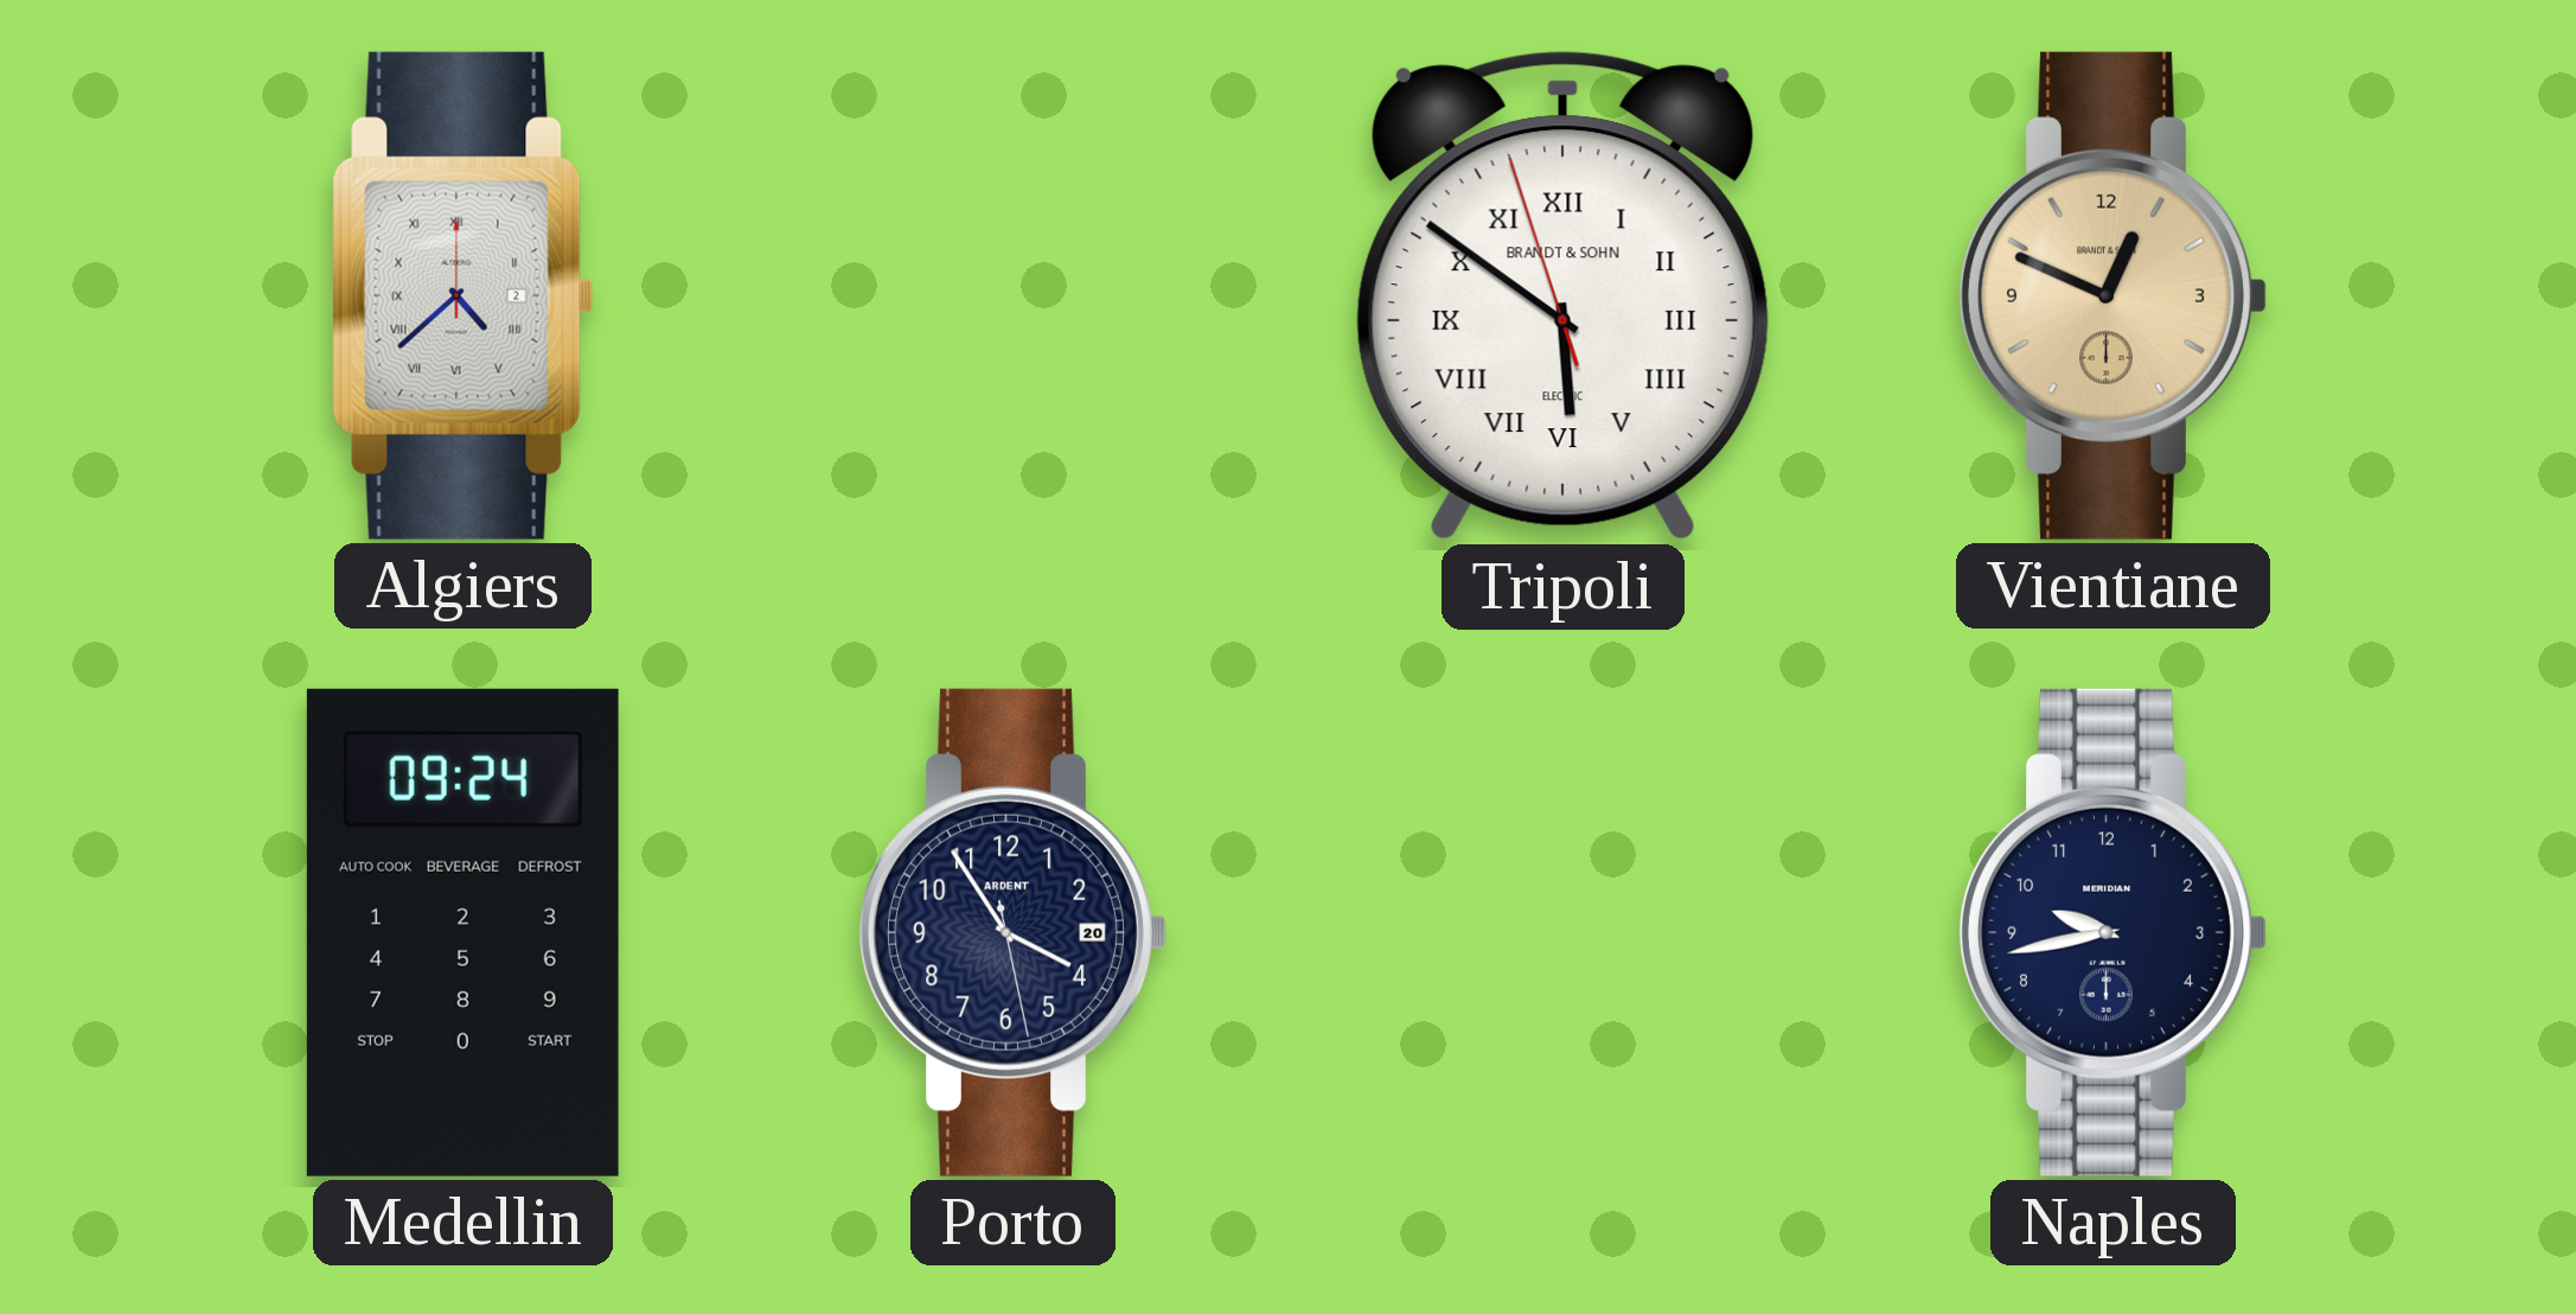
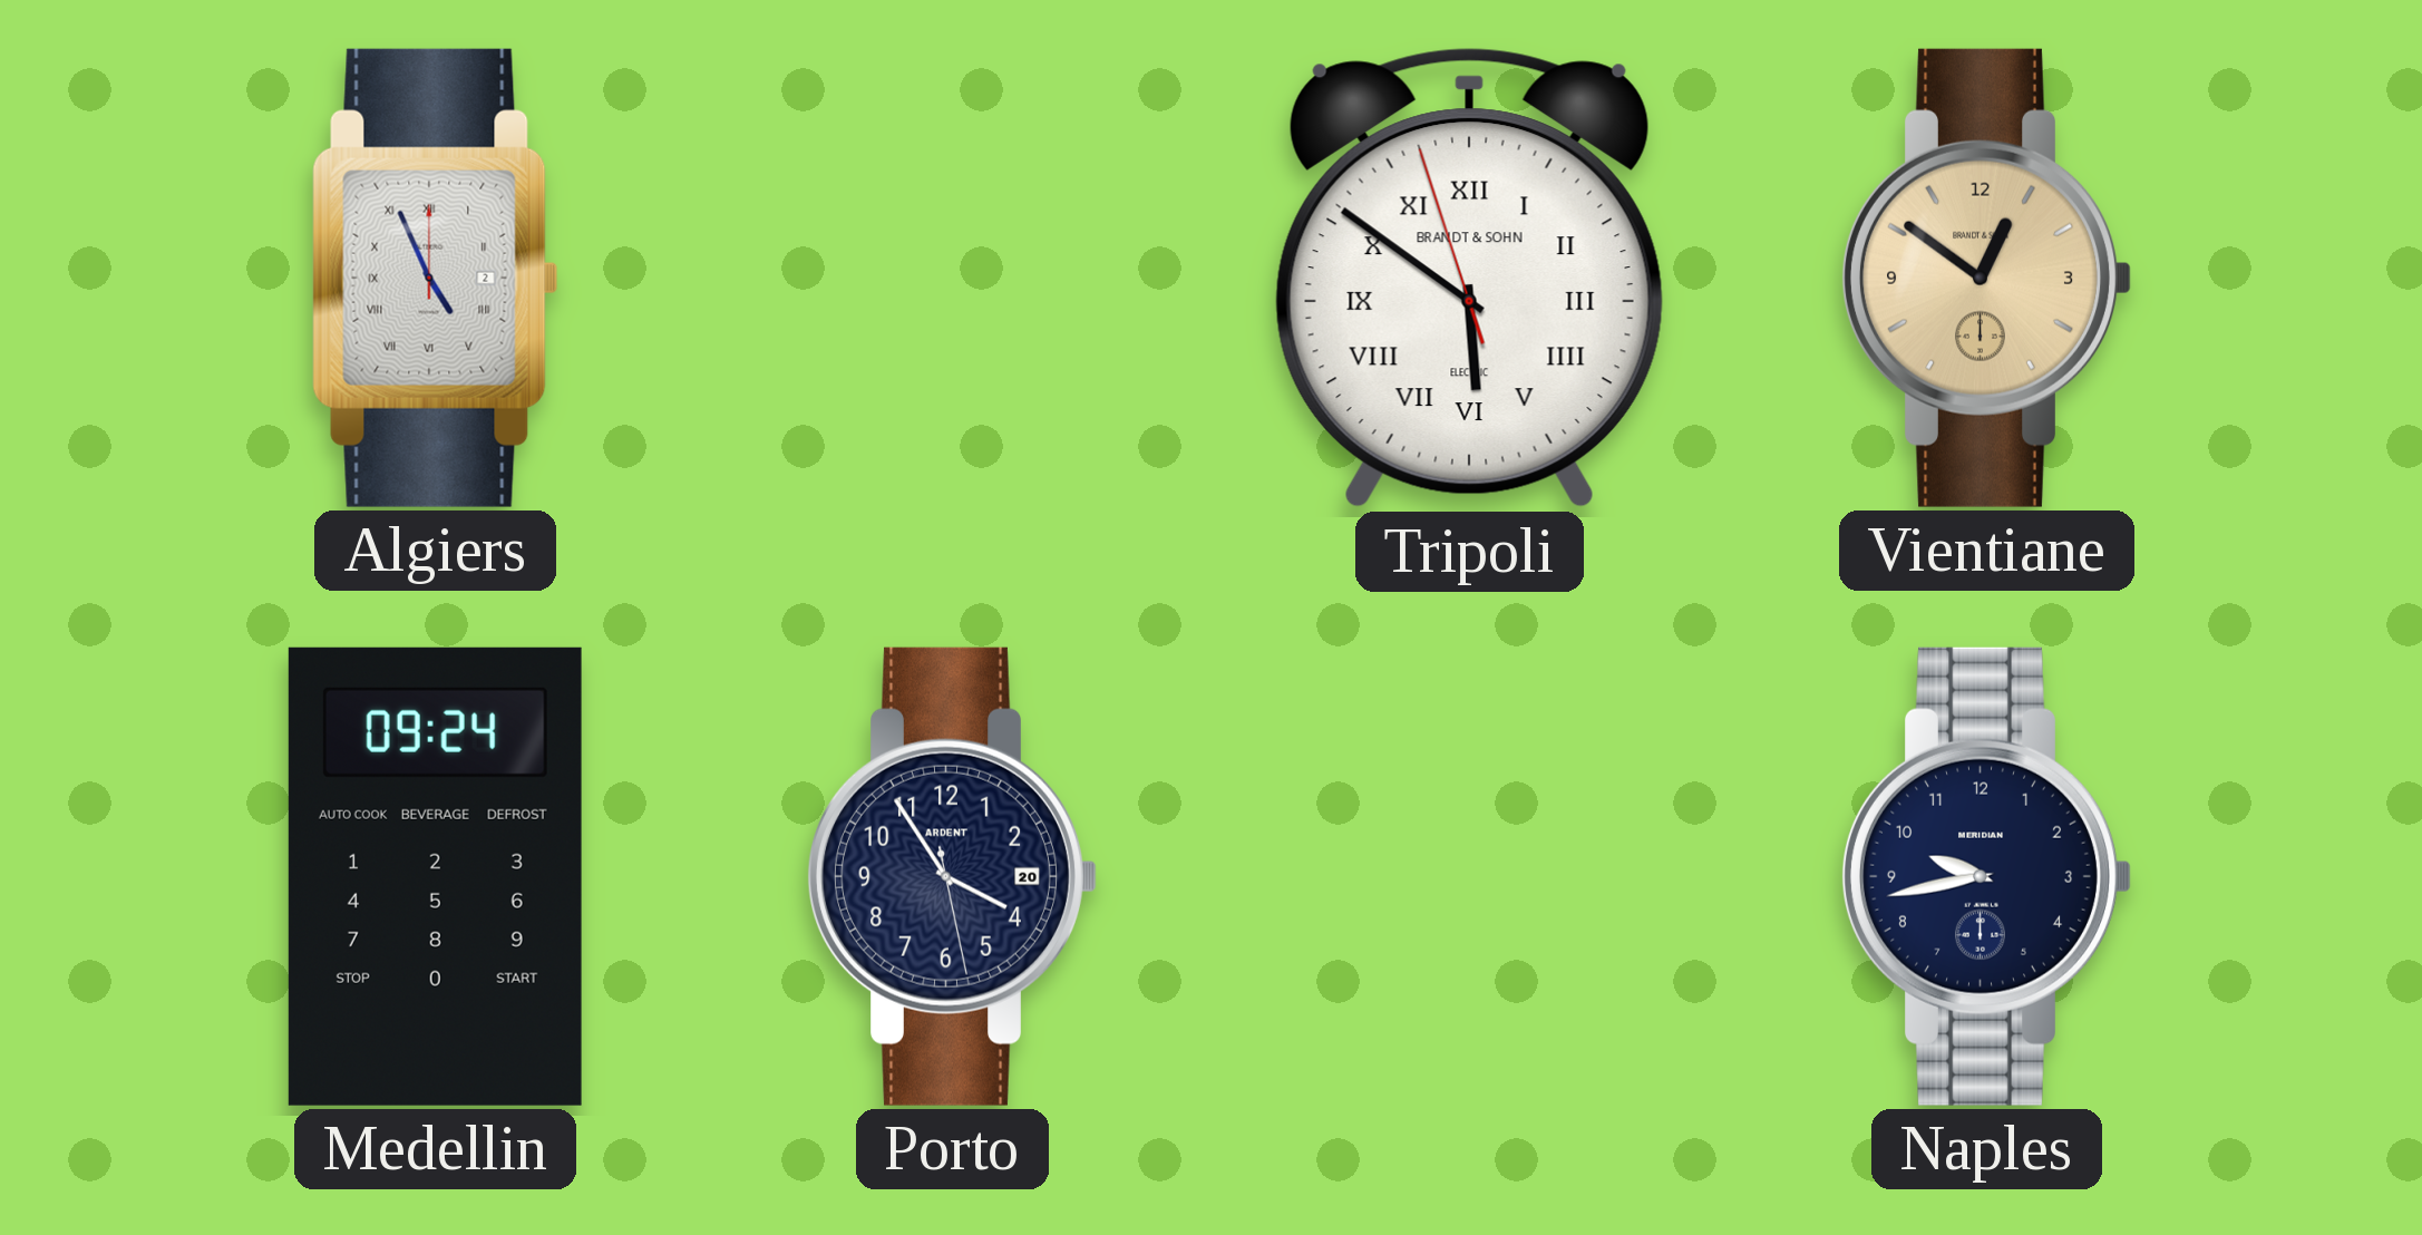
Algiers: 4:38 -> 4:56 (436, 278)
Vientiane: 12:49 -> 12:51 (1987, 278)
